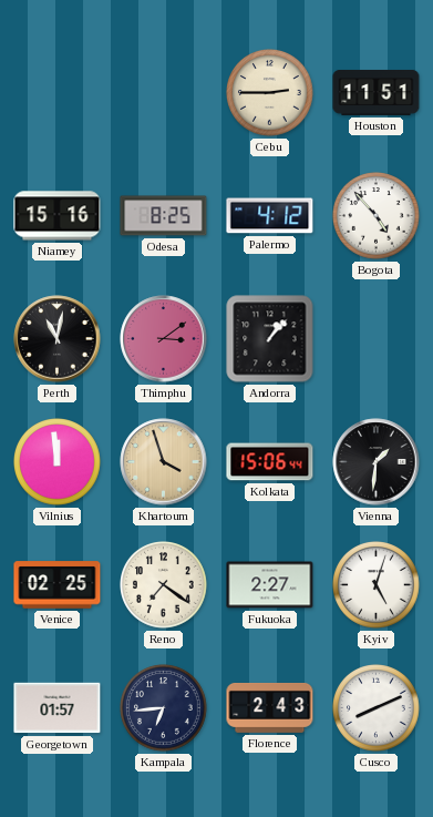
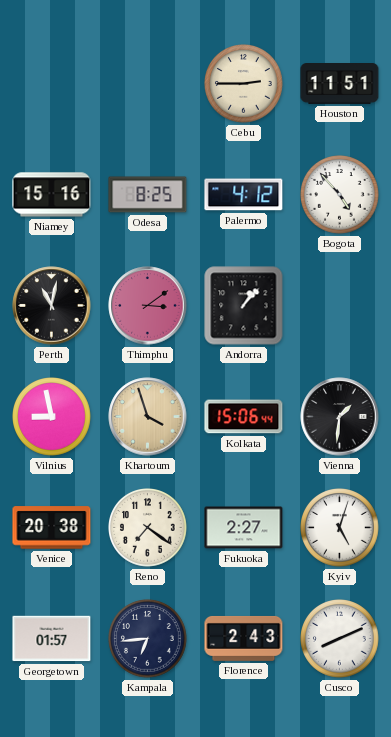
Vilnius: 11:59 -> 8:58 (52, 417)
Venice: 02:25 -> 20:38 (52, 528)
